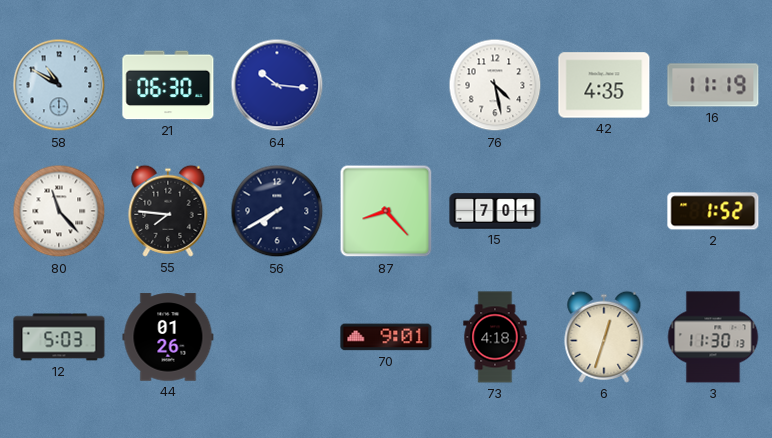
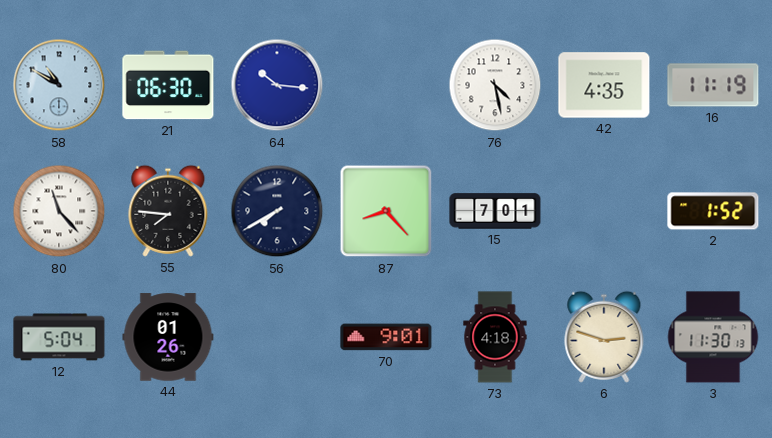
12: 5:03 -> 5:04 (59, 337)
6: 12:33 -> 2:48 (604, 337)
